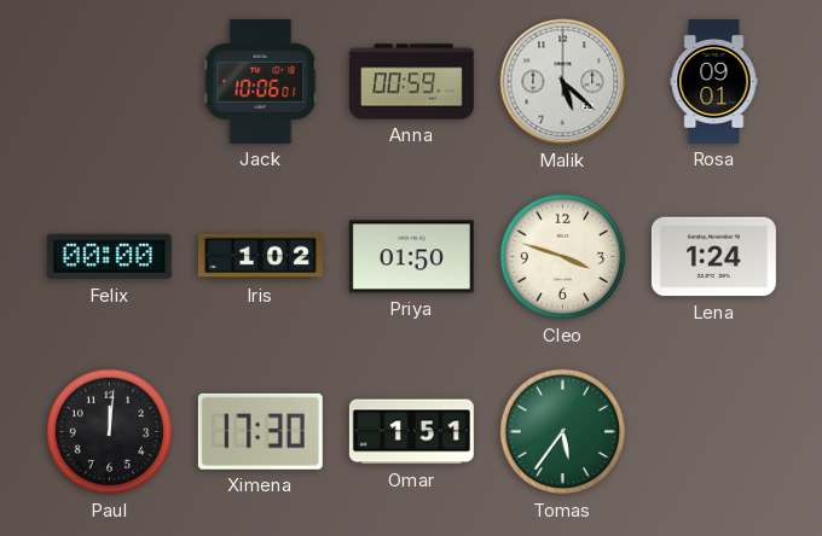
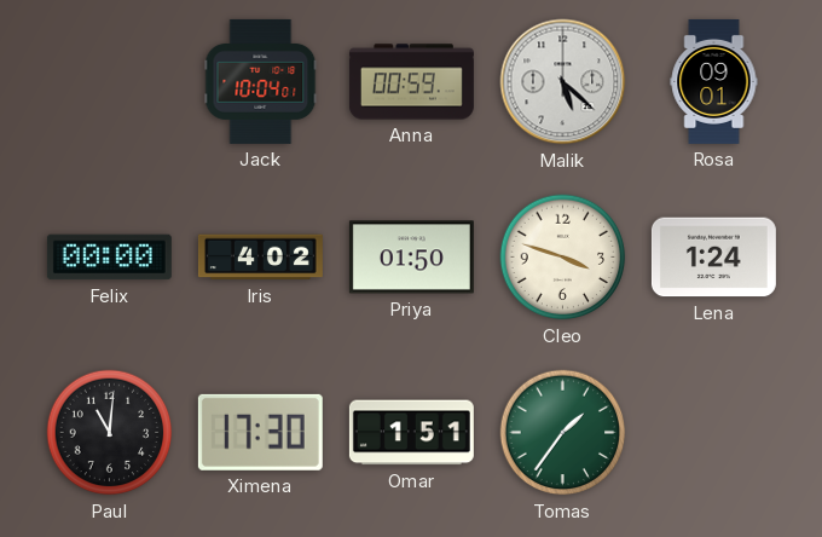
Jack: 10:06 -> 10:04 (261, 81)
Iris: 1:02 -> 4:02 (260, 258)
Paul: 12:01 -> 11:01 (110, 433)
Tomas: 5:36 -> 1:36 (563, 433)
